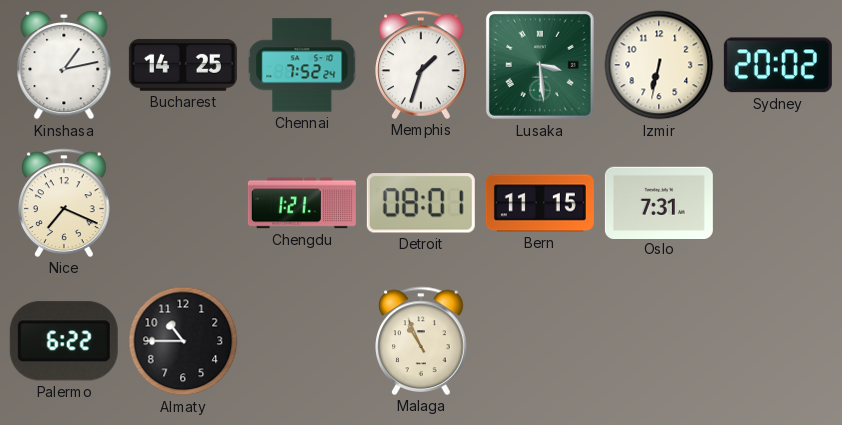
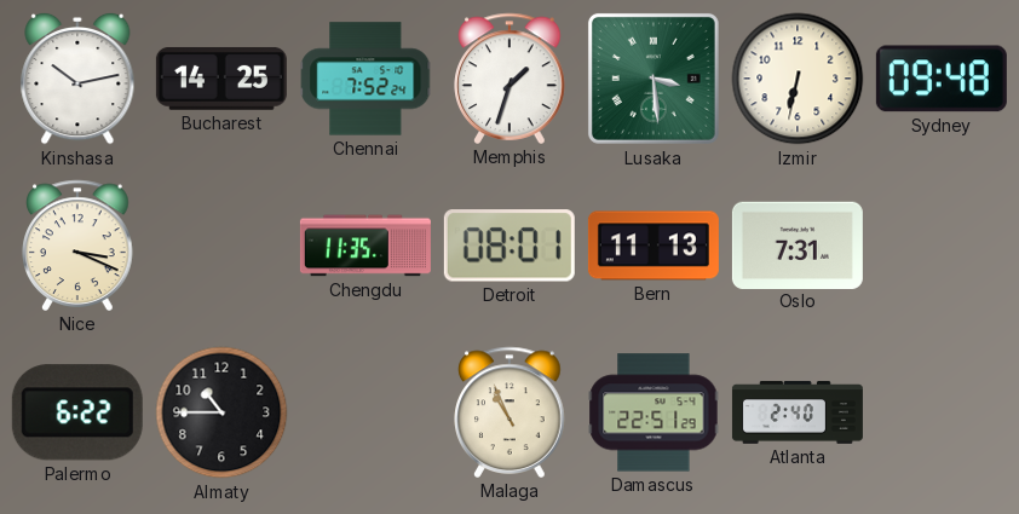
Kinshasa: 1:13 -> 10:13 (77, 79)
Sydney: 20:02 -> 09:48 (942, 79)
Nice: 7:19 -> 3:19 (77, 246)
Chengdu: 1:21 -> 11:35 (365, 246)
Bern: 11:15 -> 11:13 (654, 246)
Damascus: none -> 22:51 (654, 412)
Atlanta: none -> 2:40 (798, 412)
